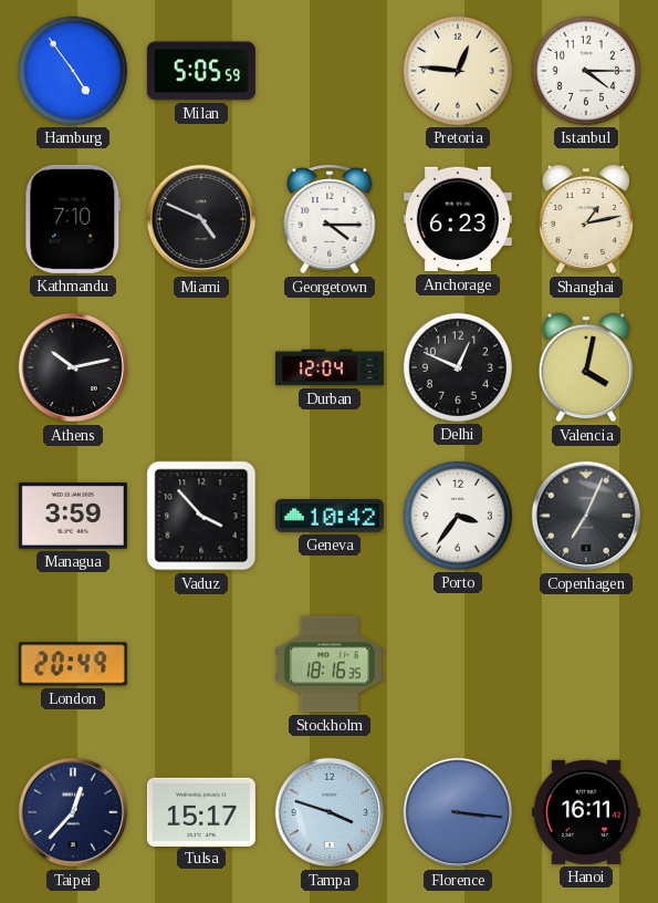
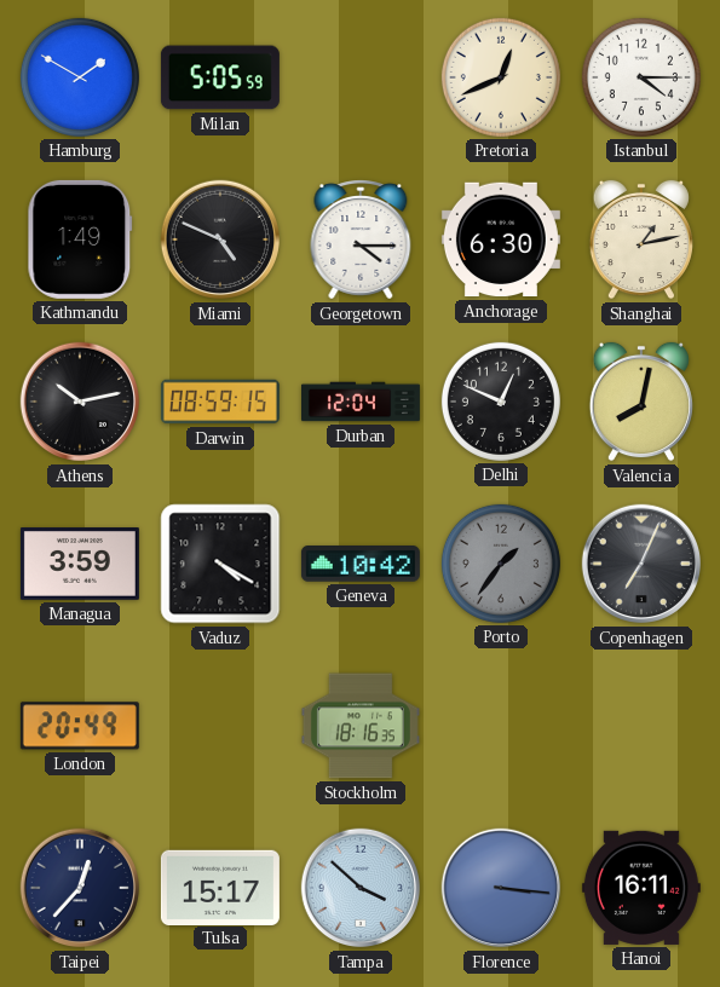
Hamburg: 4:54 -> 1:50 (80, 77)
Pretoria: 12:46 -> 12:41 (501, 77)
Kathmandu: 7:10 -> 1:49 (80, 239)
Anchorage: 6:23 -> 6:30 (501, 239)
Darwin: none -> 08:59 (220, 402)
Valencia: 4:02 -> 8:02 (641, 402)
Vaduz: 3:53 -> 4:20 (220, 564)
Porto: 3:36 -> 1:36 (501, 564)
Porto dial: white -> grey (501, 564)
Tampa: 3:48 -> 3:52 (361, 888)
